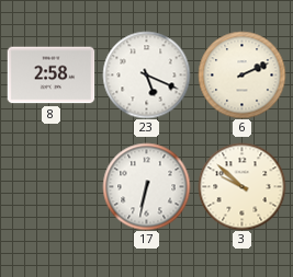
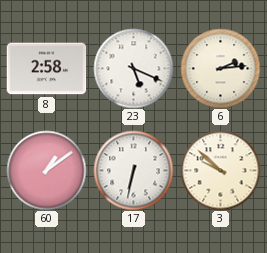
6: 2:11 -> 2:14 (220, 68)
60: none -> 1:09 (46, 170)
